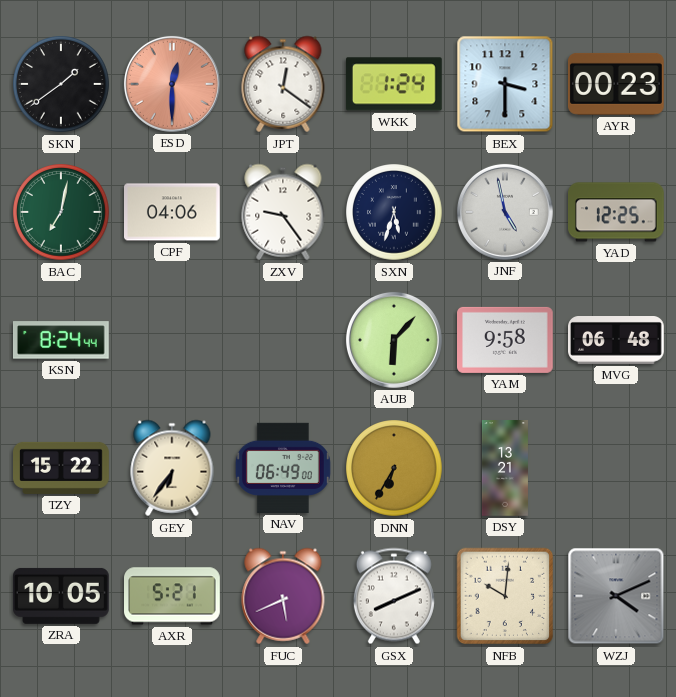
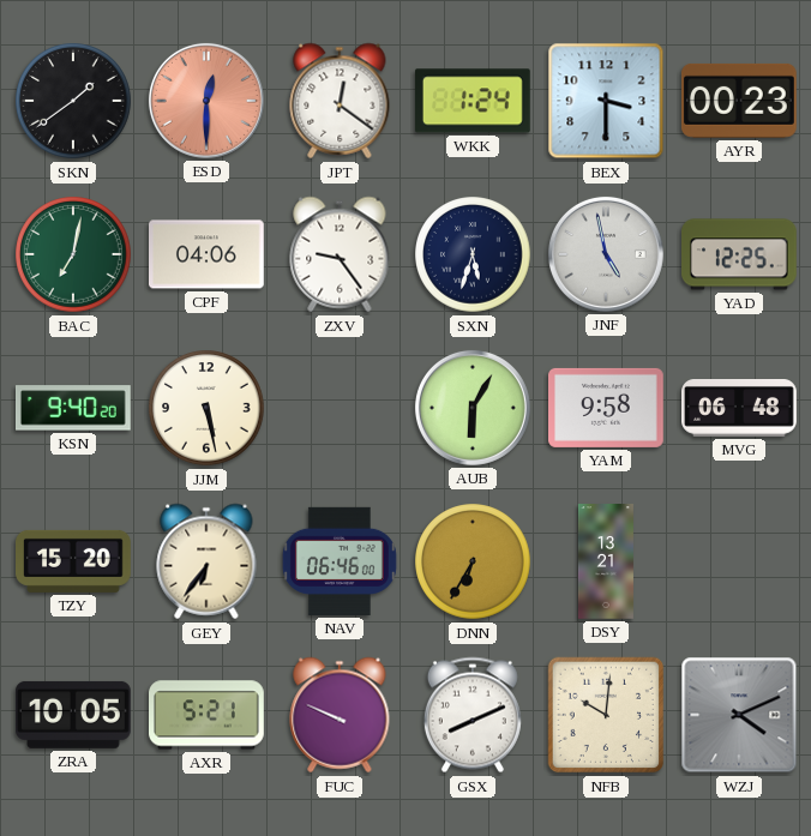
KSN: 8:24 -> 9:40 (74, 408)
JJM: none -> 5:28 (206, 408)
AUB: 6:07 -> 6:05 (473, 408)
TZY: 15:22 -> 15:20 (73, 561)
NAV: 06:49 -> 06:46 (340, 561)
FUC: 5:41 -> 9:49 (340, 715)
